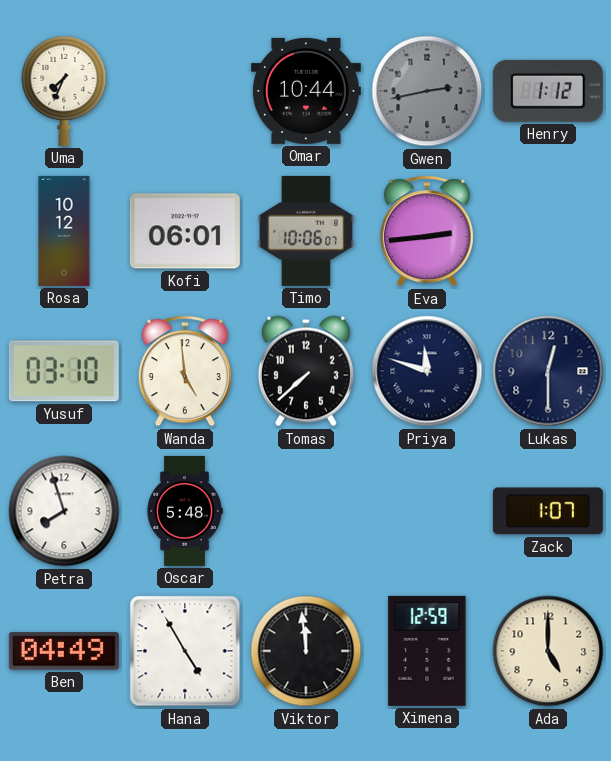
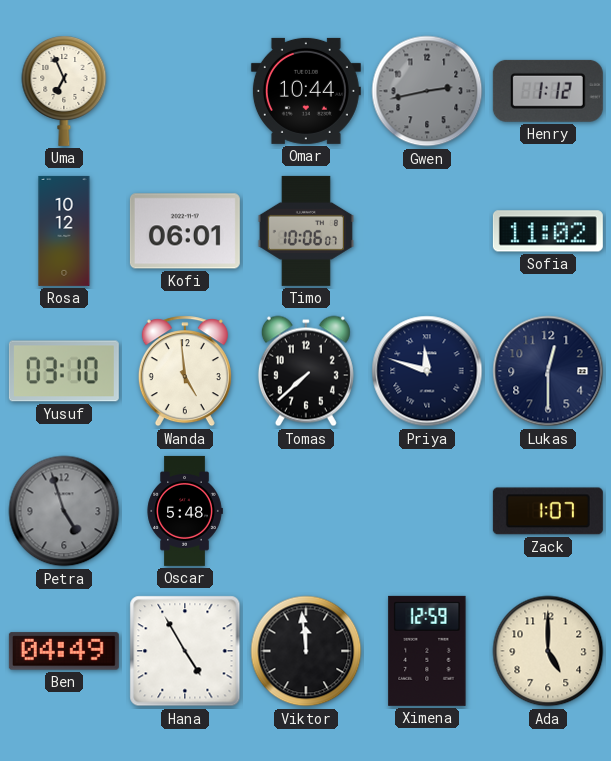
Uma: 7:34 -> 6:56 (64, 91)
Eva: 2:44 -> none (427, 231)
Sofia: none -> 11:02 (548, 231)
Petra: 7:57 -> 4:57 (64, 511)
Petra dial: white -> grey (64, 511)
